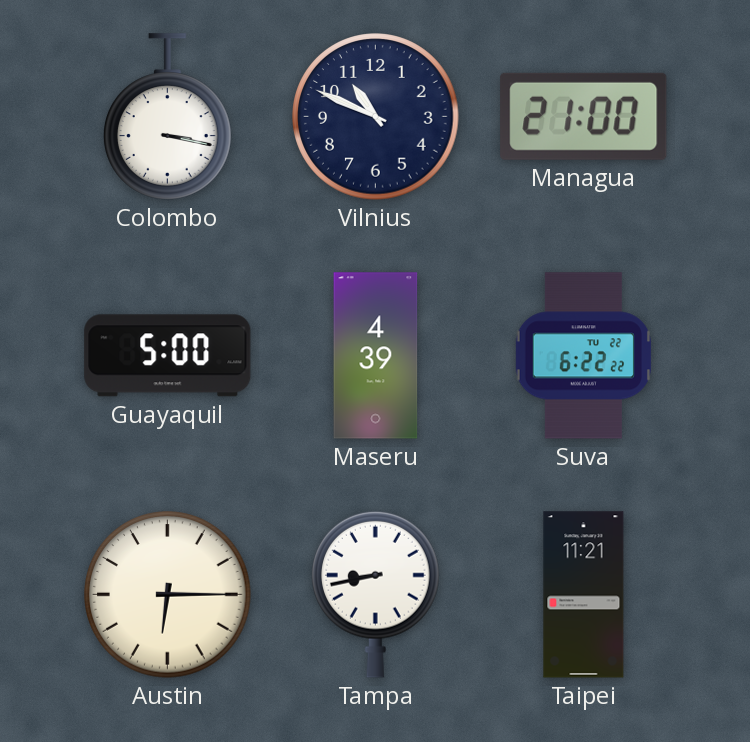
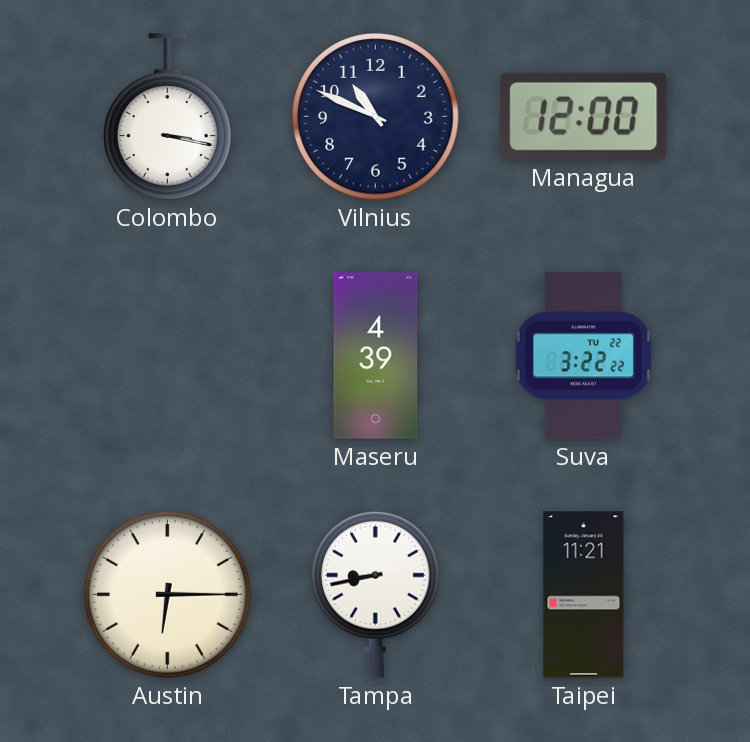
Managua: 21:00 -> 12:00 (584, 116)
Guayaquil: 5:00 -> none (168, 356)
Suva: 6:22 -> 3:22 (583, 356)
